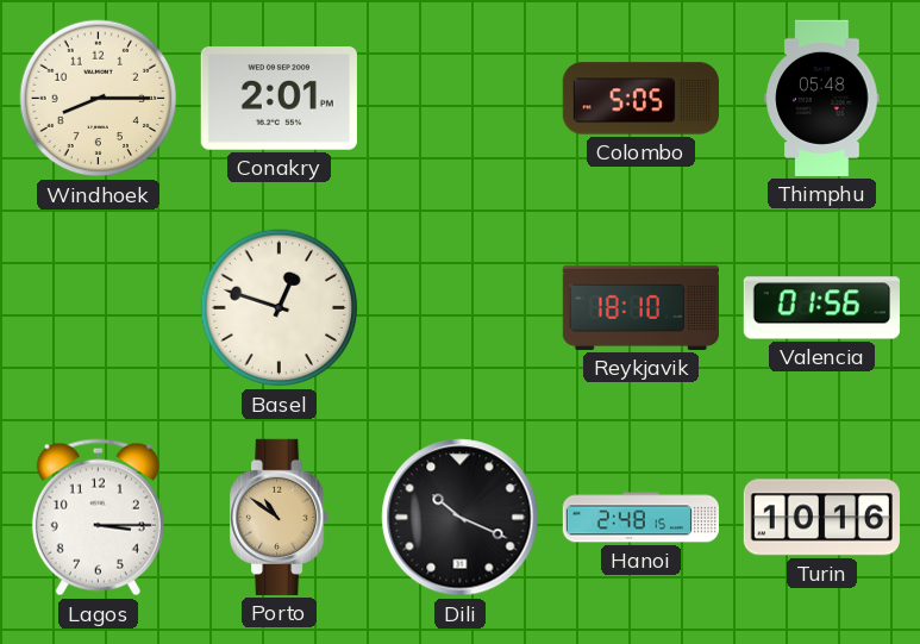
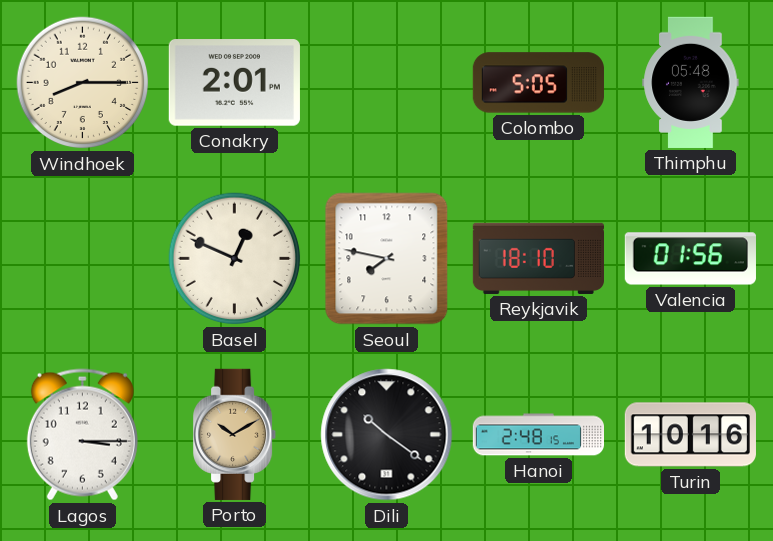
Basel: 12:48 -> 12:49 (235, 259)
Seoul: none -> 7:47 (387, 259)
Porto: 10:51 -> 10:10 (235, 434)
Dili: 10:19 -> 10:21 (387, 435)
